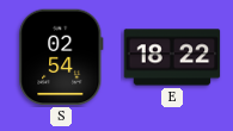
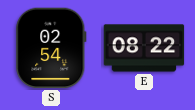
E: 18:22 -> 08:22 (144, 48)
